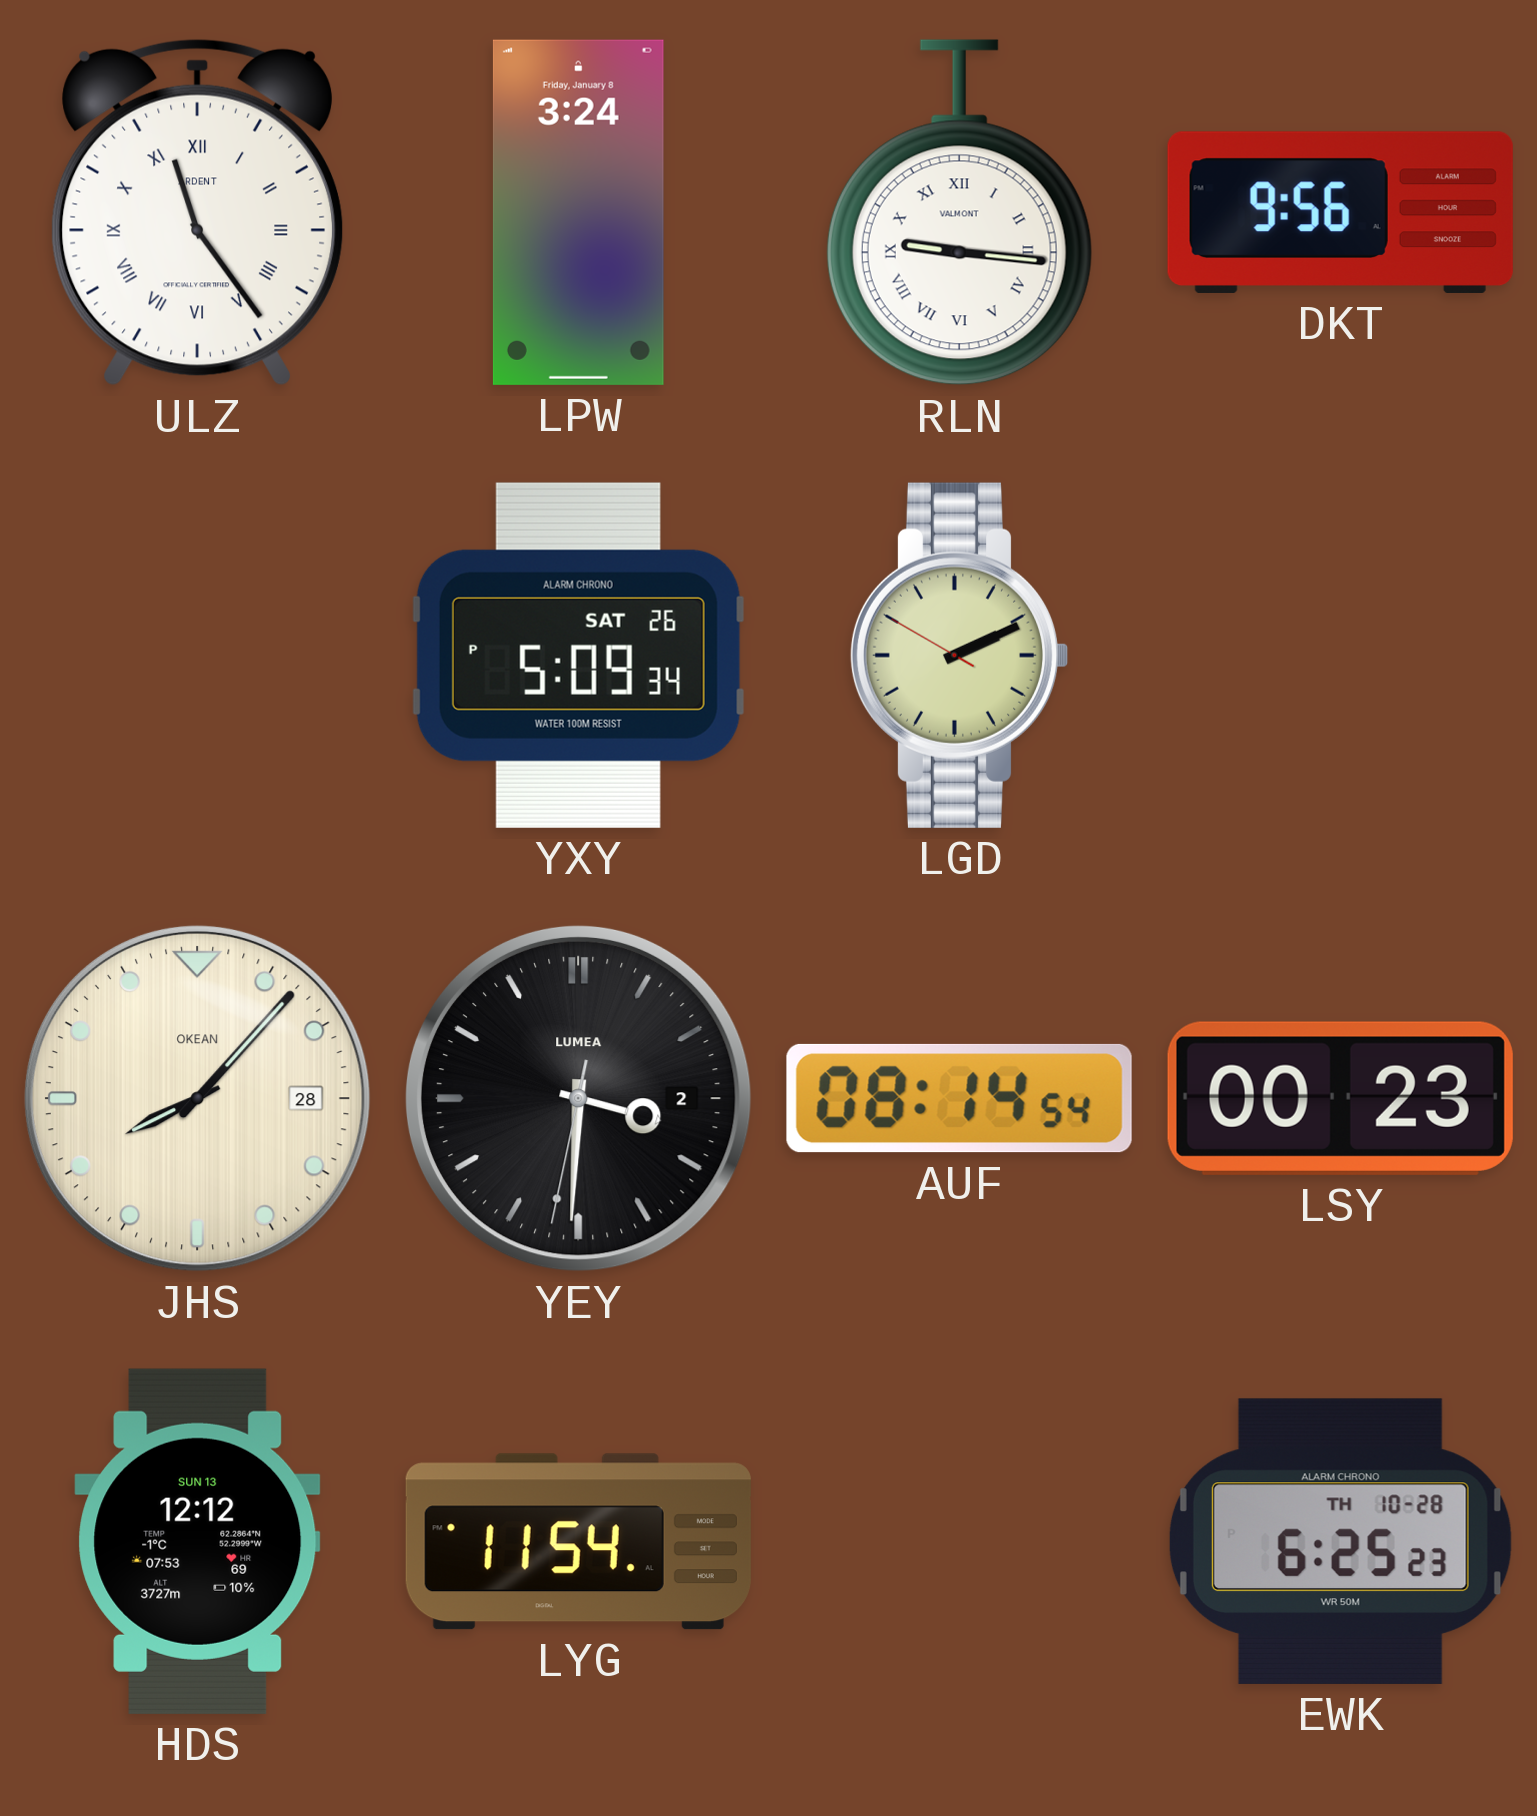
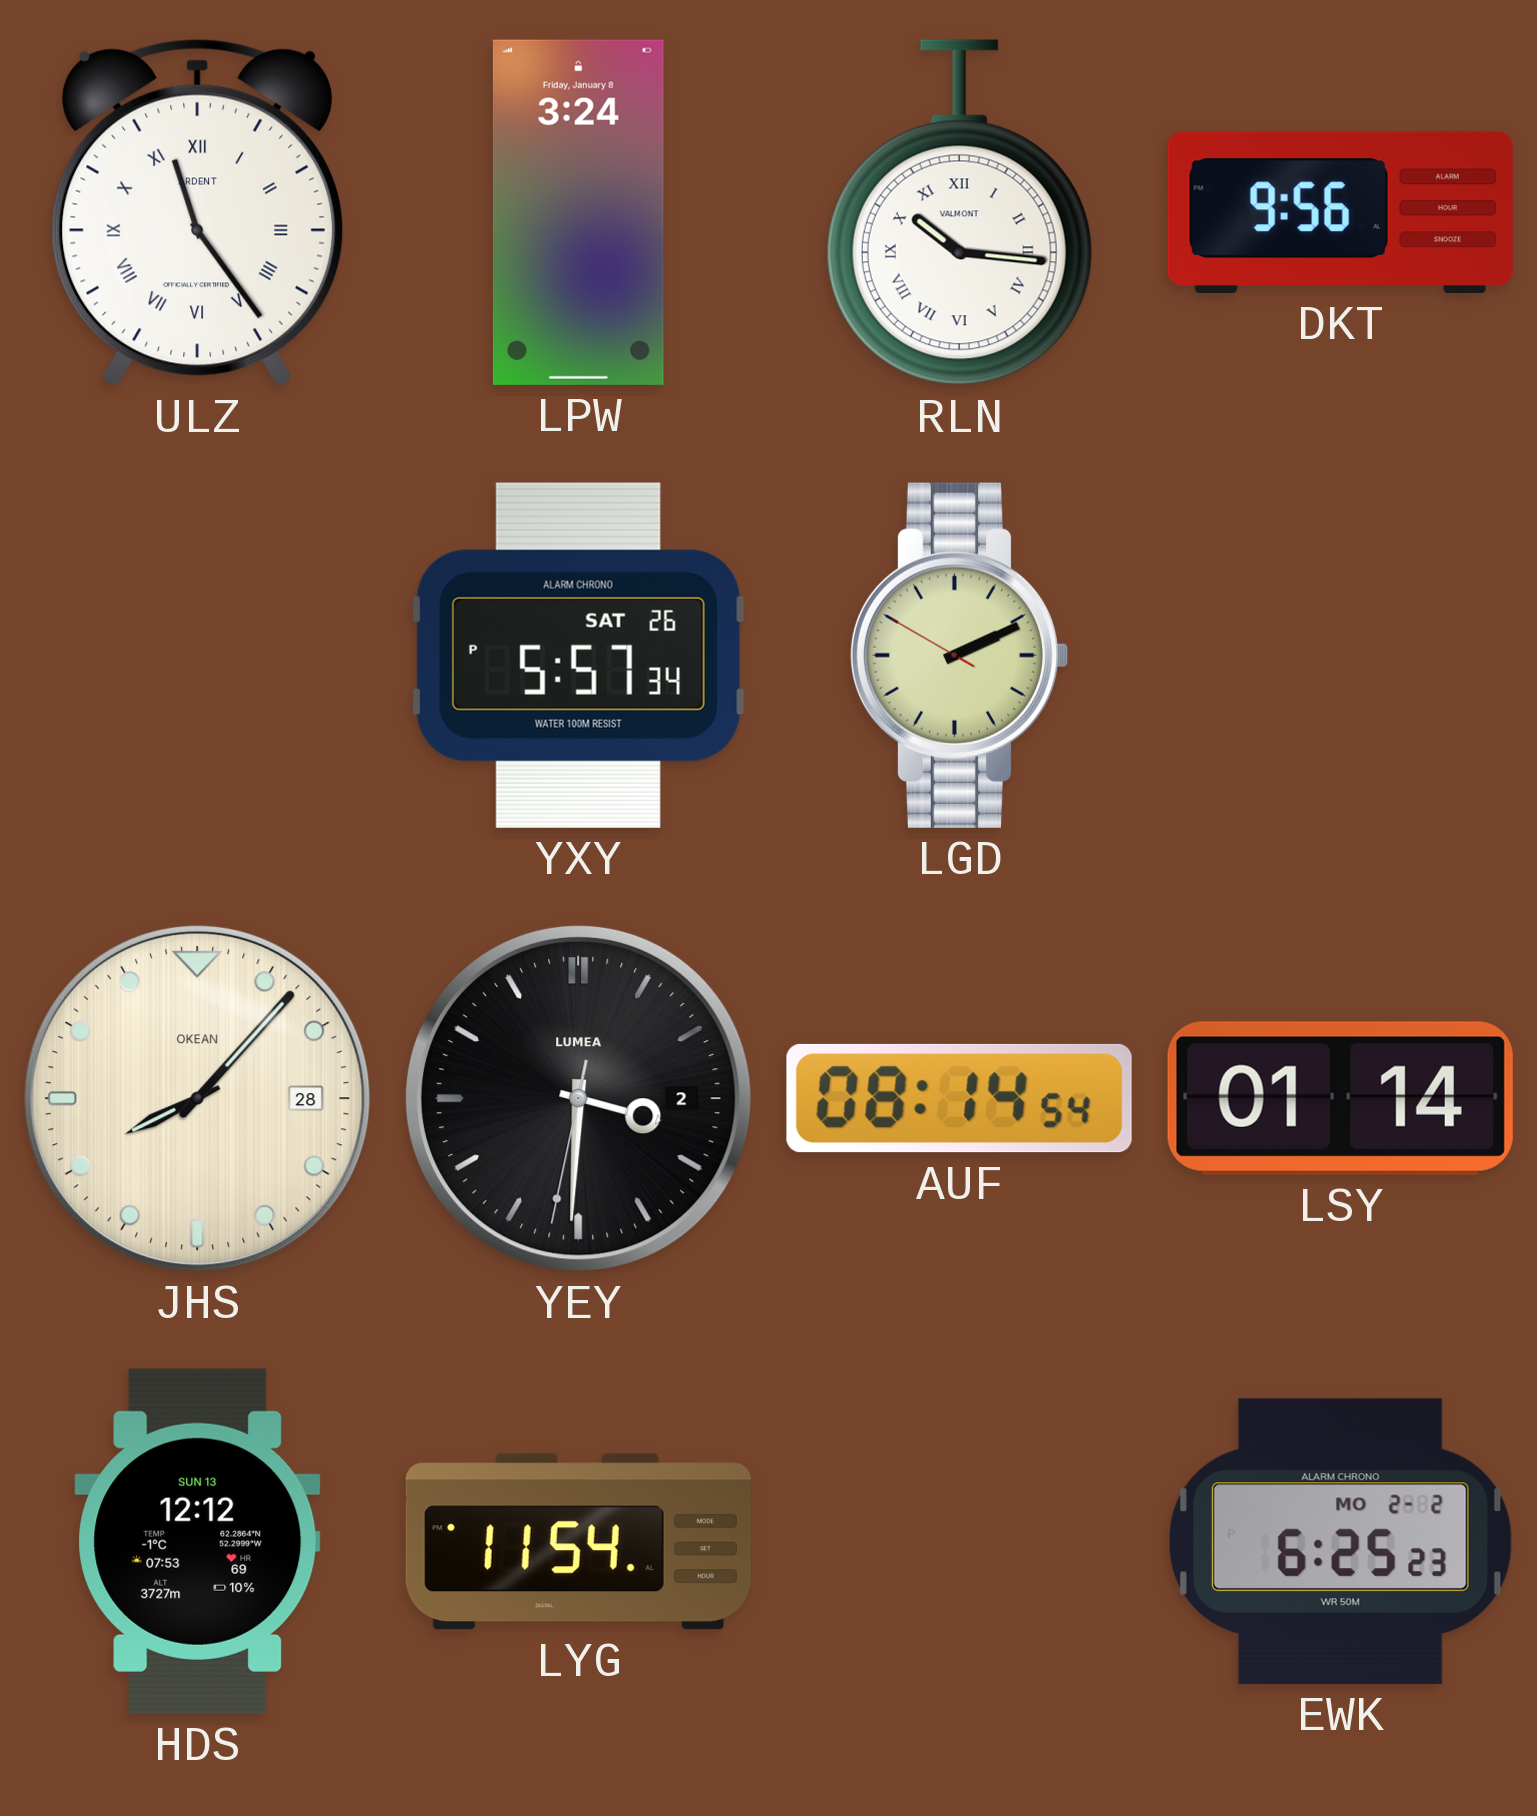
RLN: 9:16 -> 10:16 (959, 213)
YXY: 5:09 -> 5:57 (578, 655)
LSY: 00:23 -> 01:14 (1340, 1098)
EWK date: TH 10-28 -> MO 2-2 (1340, 1541)
